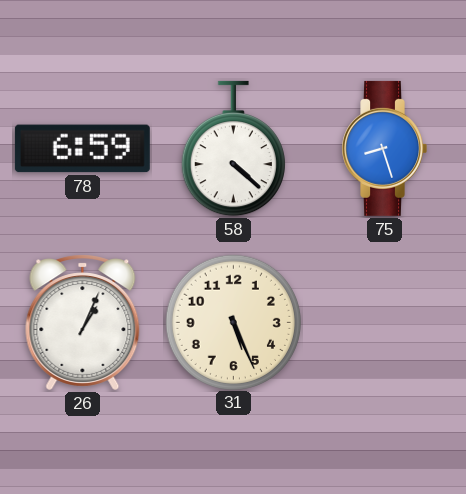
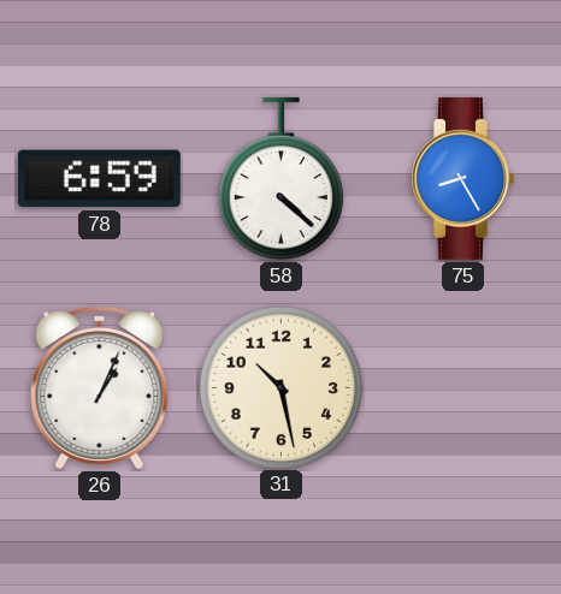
75: 8:27 -> 8:25 (462, 178)
31: 5:26 -> 10:28 (280, 387)
